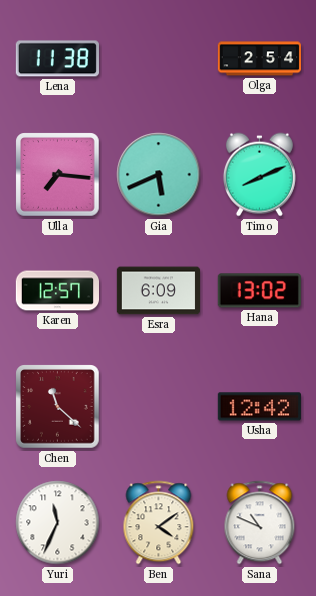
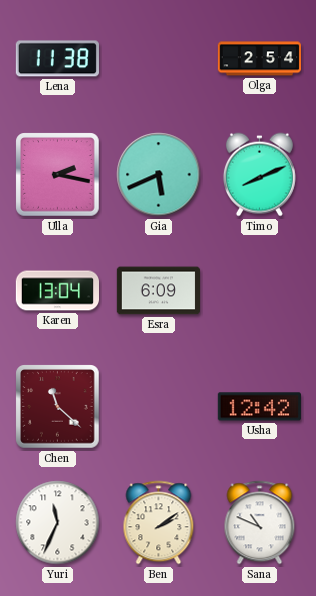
Ulla: 7:16 -> 2:17 (58, 175)
Karen: 12:57 -> 13:04 (57, 291)
Hana: 13:02 -> none (259, 291)
Ben: 4:09 -> 2:09 (159, 523)
